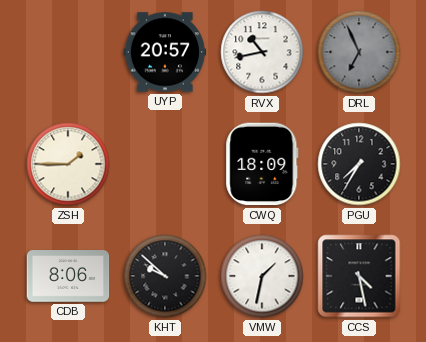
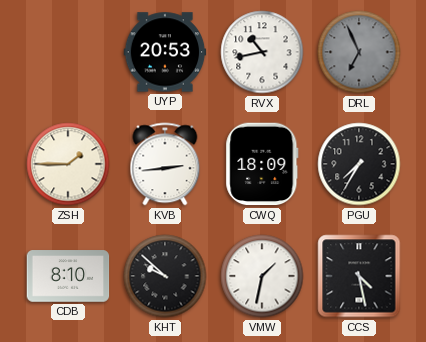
UYP: 20:57 -> 20:53 (165, 52)
KVB: none -> 2:44 (165, 164)
CDB: 8:06 -> 8:10 (68, 276)
